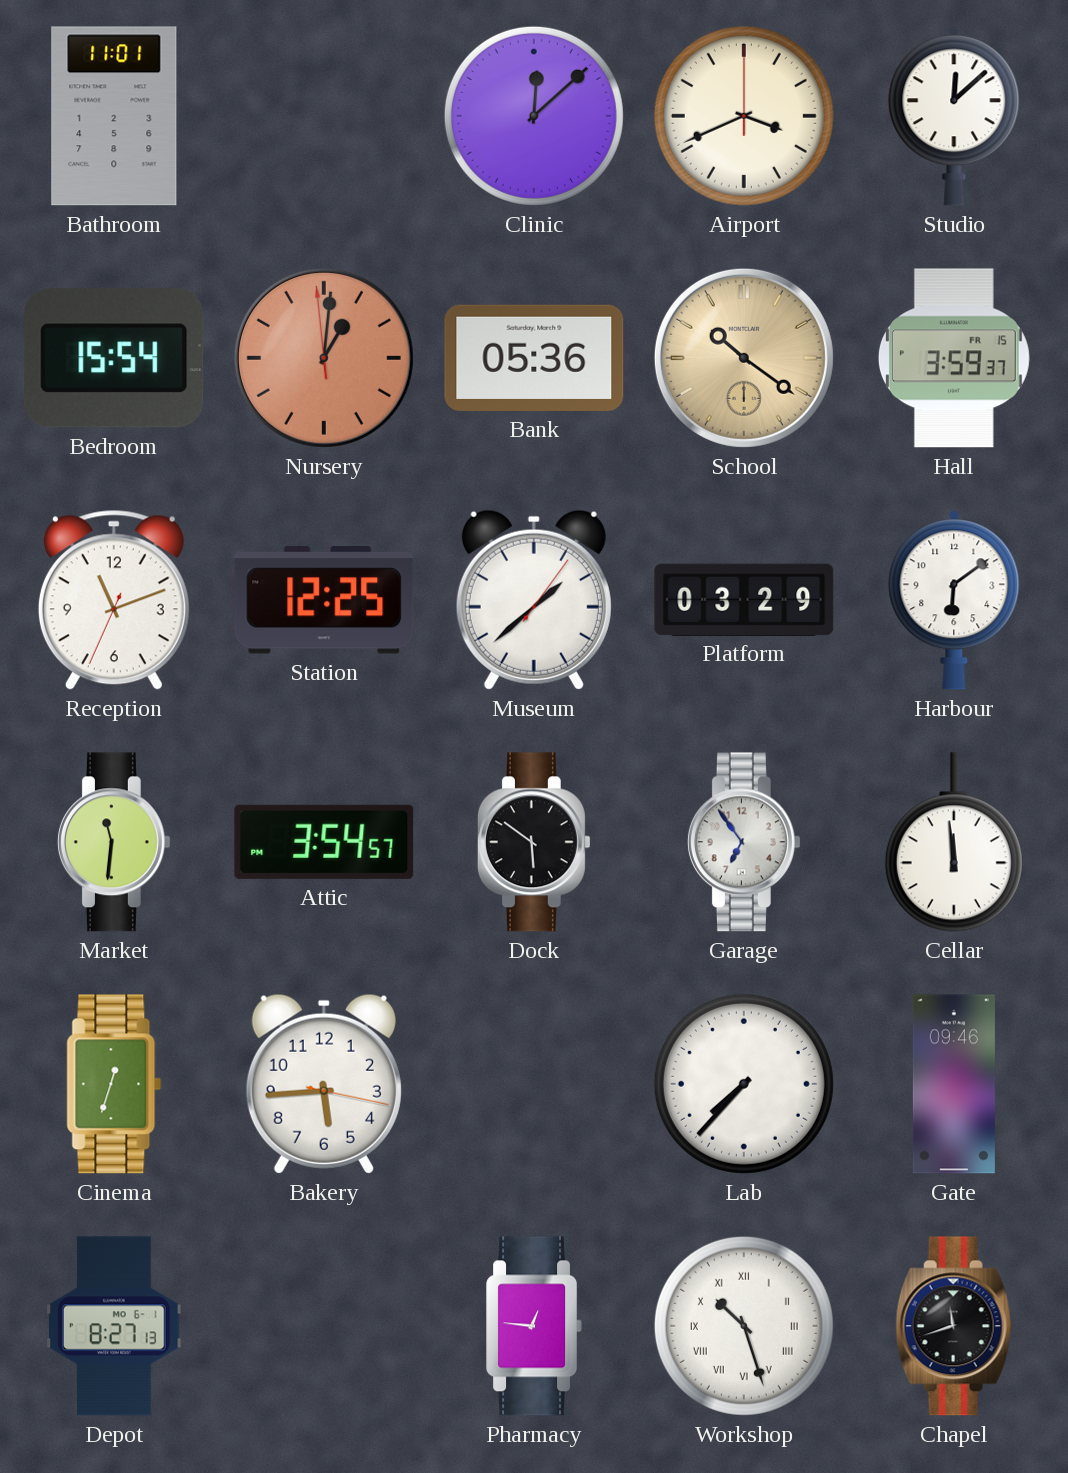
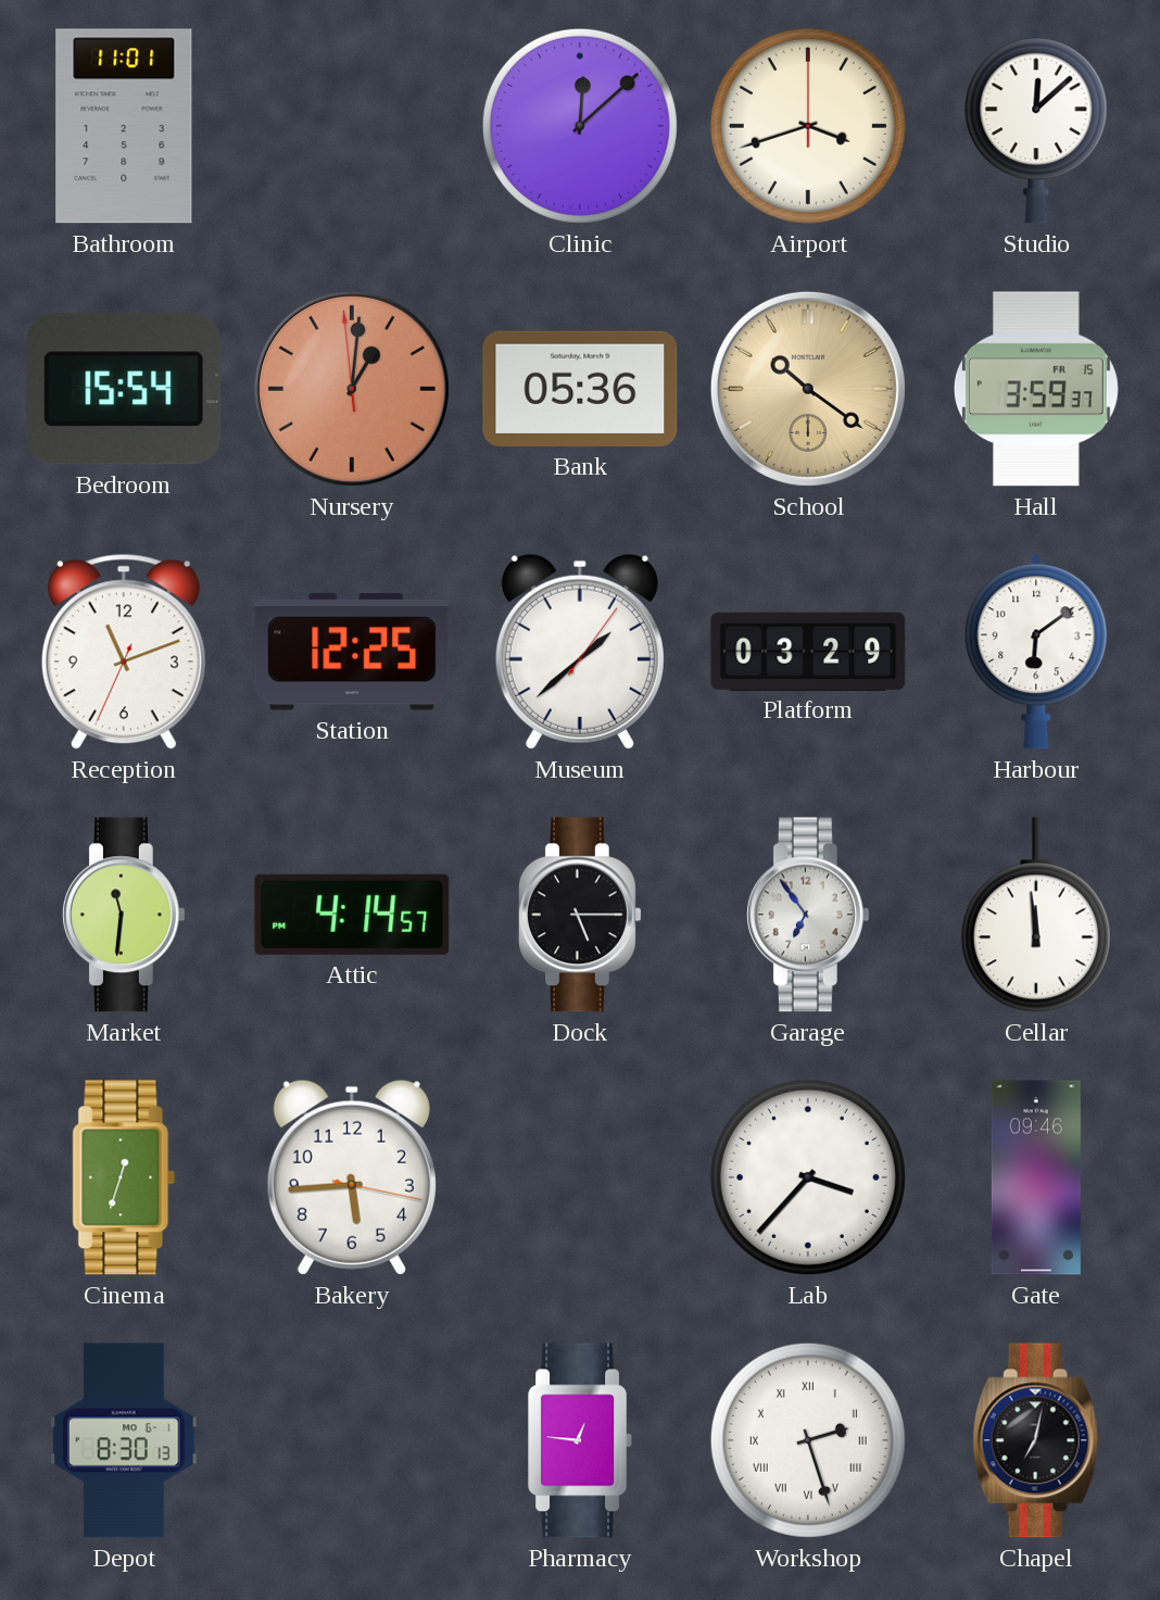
Airport: 3:41 -> 3:42 (808, 126)
Attic: 3:54 -> 4:14 (352, 915)
Dock: 5:51 -> 5:15 (580, 915)
Lab: 7:37 -> 3:37 (808, 1177)
Depot: 8:27 -> 8:30 (125, 1440)
Workshop: 10:27 -> 2:27 (808, 1440)
Chapel: 11:42 -> 7:02 (1036, 1440)
